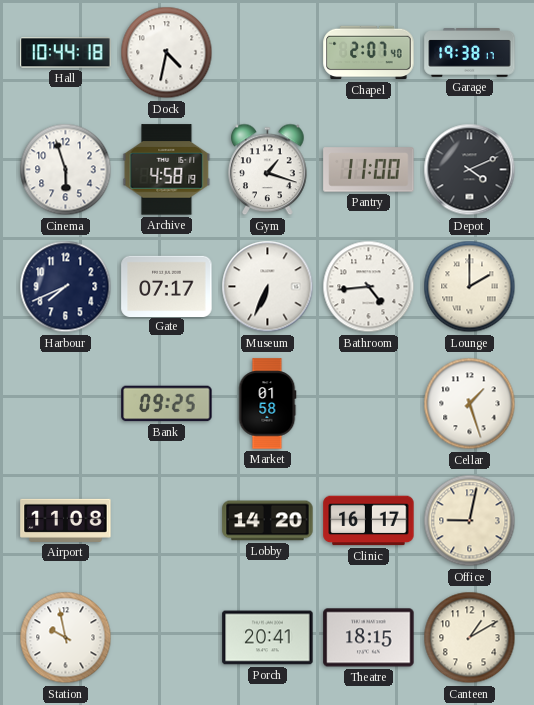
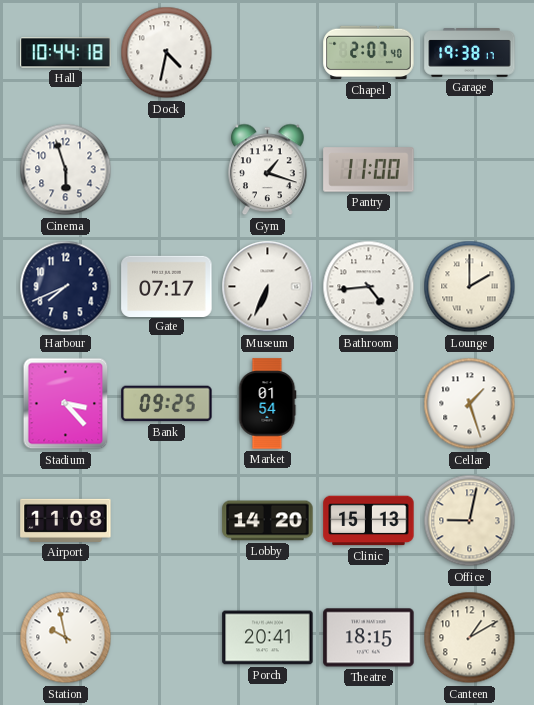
Archive: 4:58 -> none (167, 170)
Depot: 4:11 -> none (470, 170)
Stadium: none -> 3:23 (66, 404)
Market: 01:58 -> 01:54 (267, 404)
Clinic: 16:17 -> 15:13 (369, 521)
